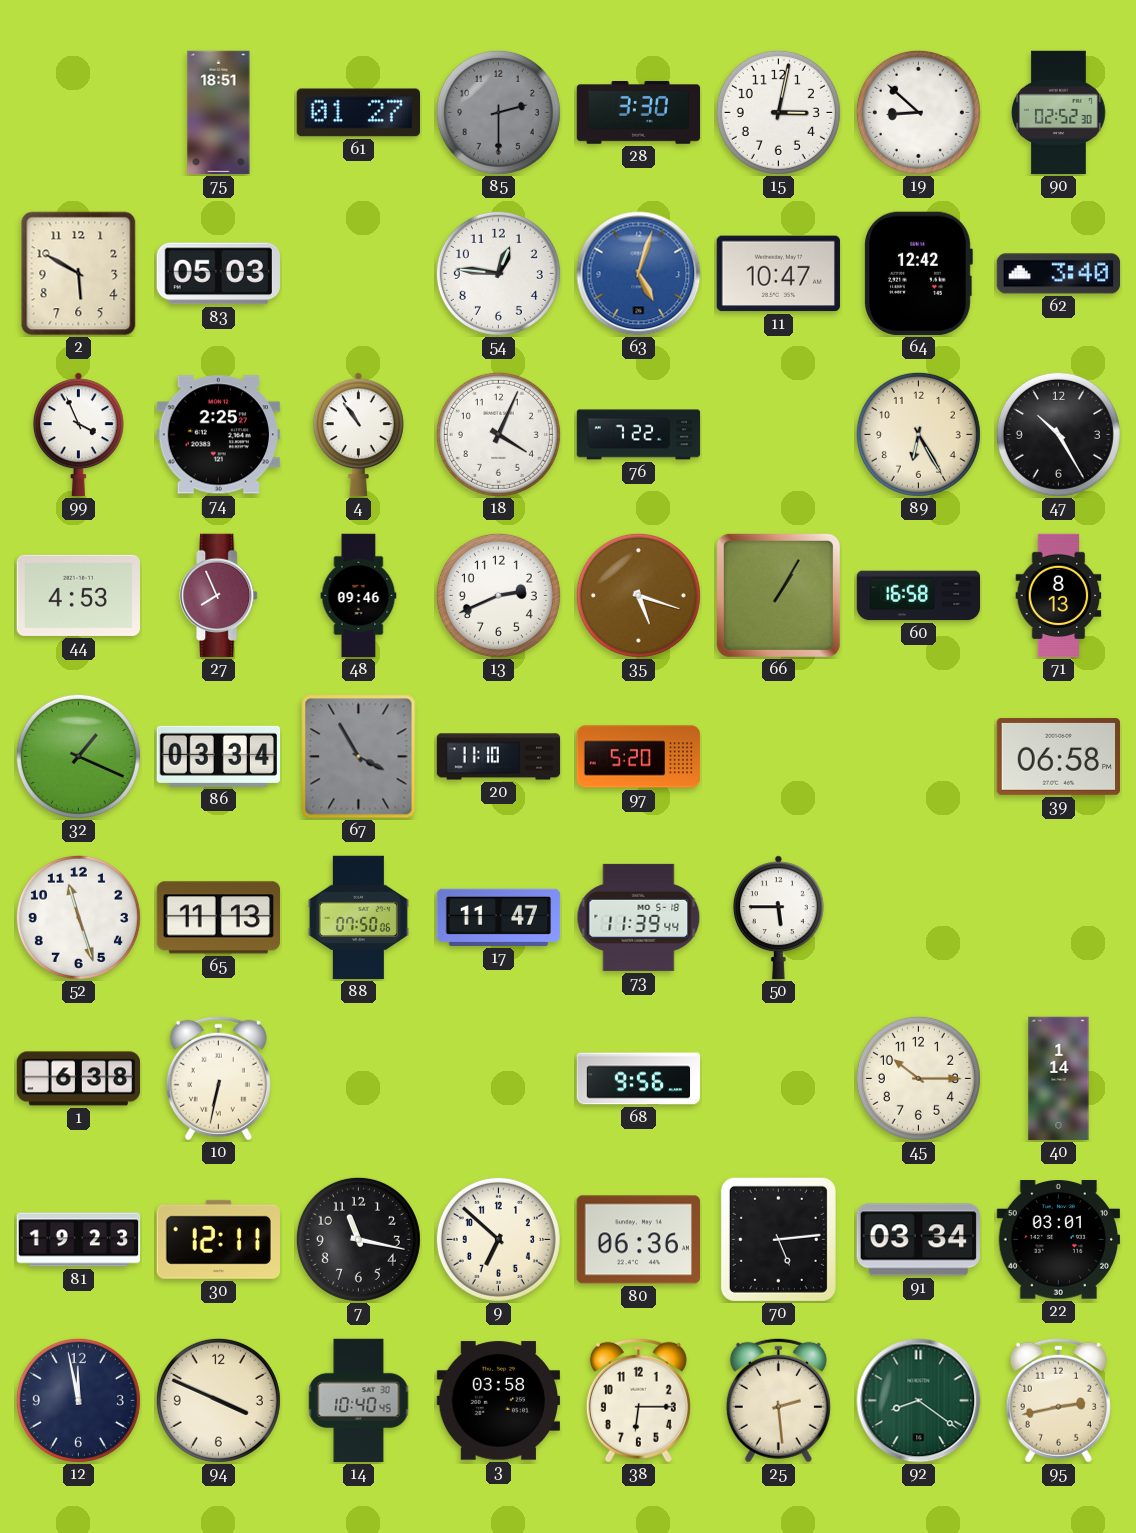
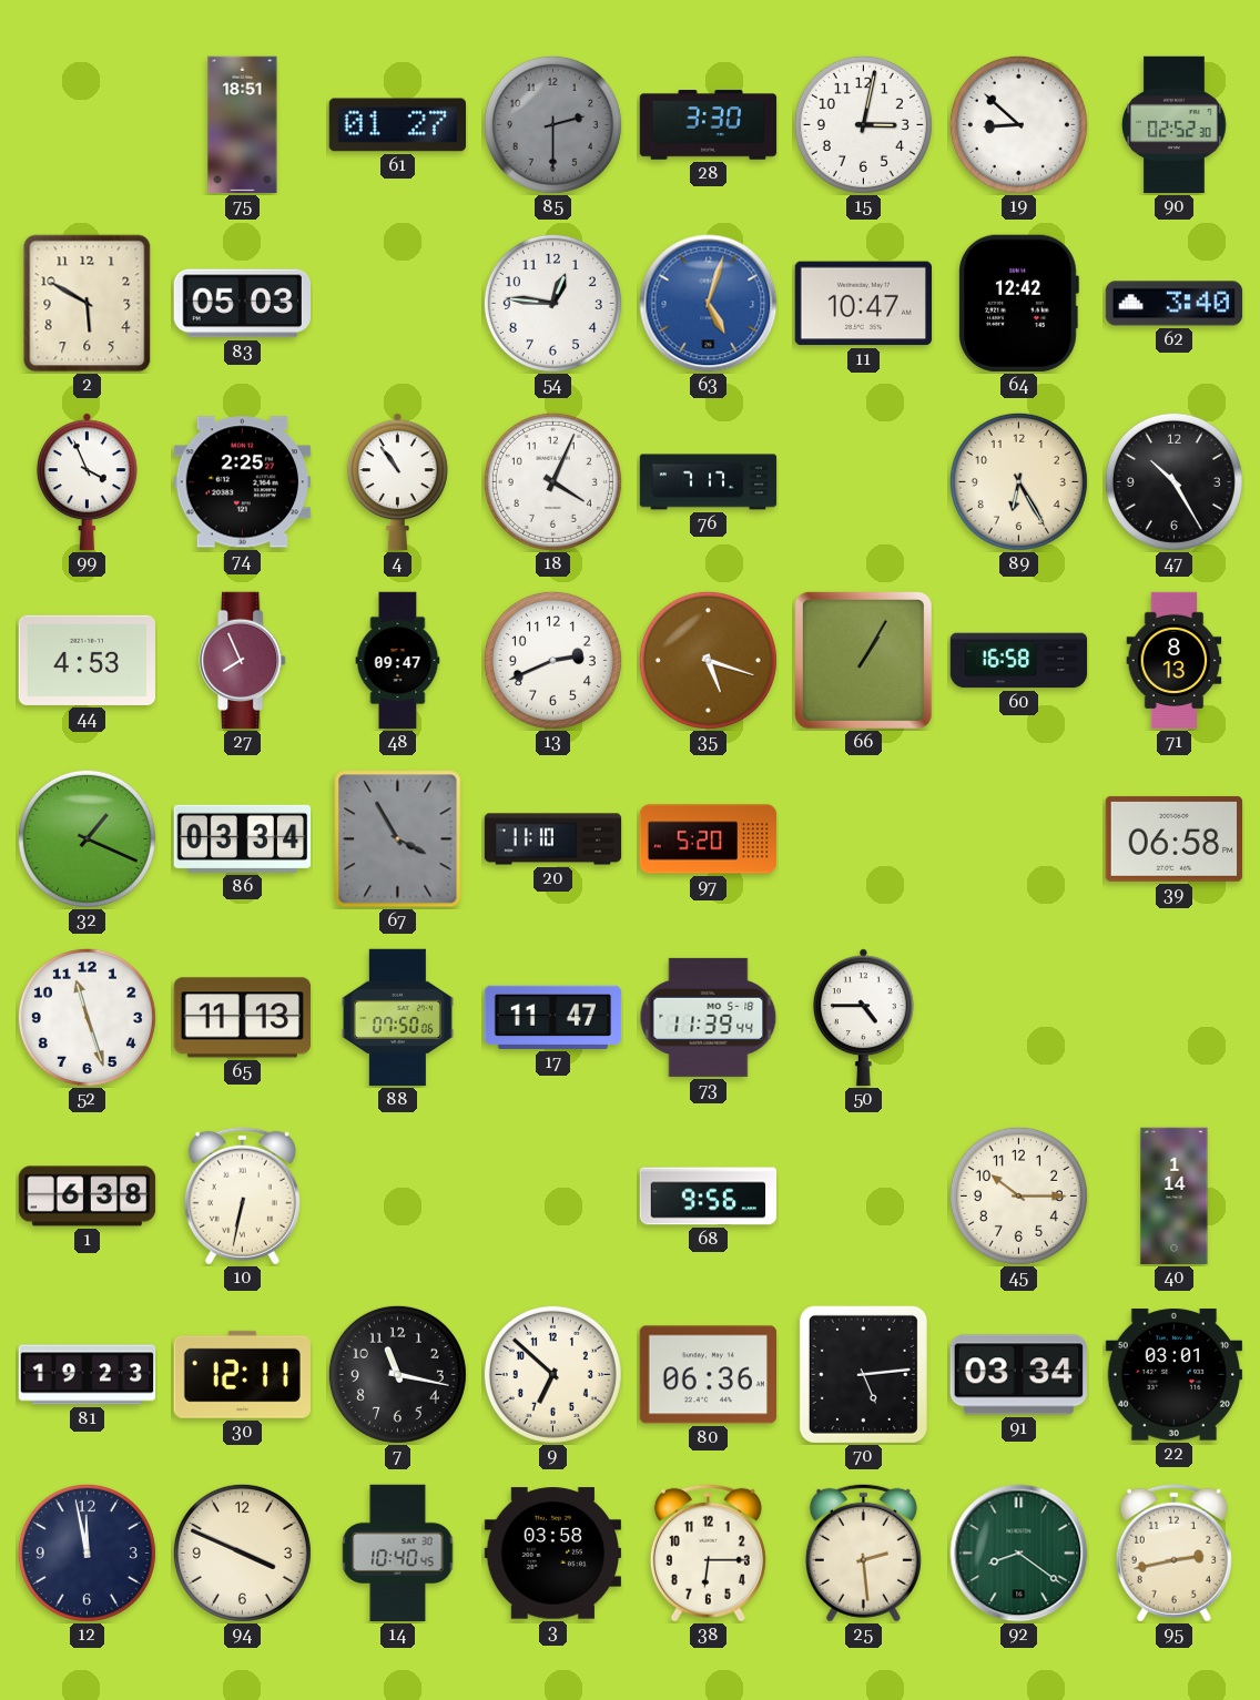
76: 7:22 -> 7:17 (709, 482)
48: 09:46 -> 09:47 (398, 661)
50: 5:45 -> 4:45 (863, 1018)
